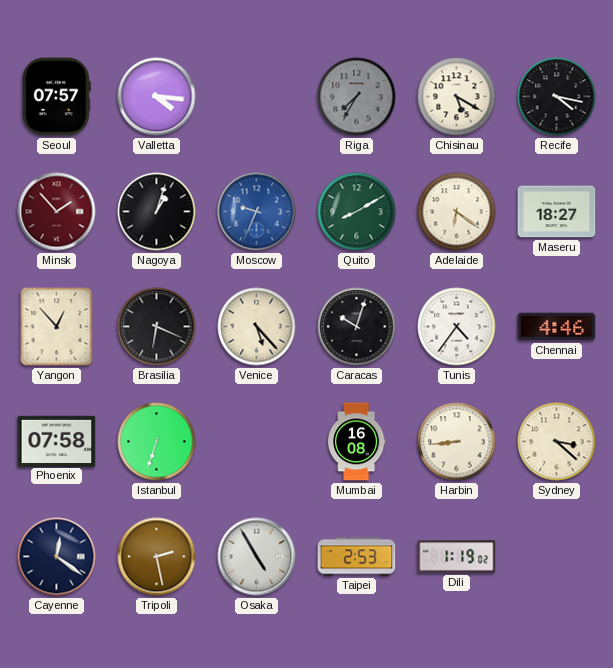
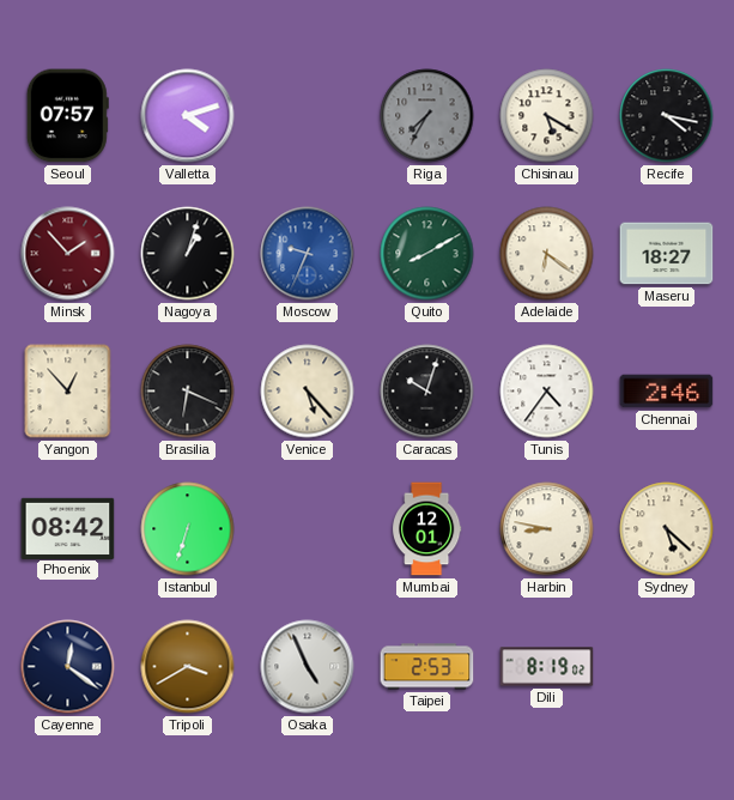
Valletta: 4:16 -> 4:12 (188, 116)
Chennai: 4:46 -> 2:46 (667, 392)
Phoenix: 07:58 -> 08:42 (68, 528)
Mumbai: 16:08 -> 12:01 (427, 529)
Harbin: 8:44 -> 8:47 (547, 529)
Sydney: 3:22 -> 5:22 (667, 529)
Tripoli: 2:28 -> 3:40 (188, 667)
Osaka: 4:55 -> 4:56 (308, 667)
Dili: 1:19 -> 8:19 (547, 667)
